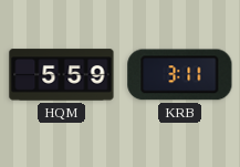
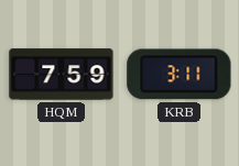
HQM: 5:59 -> 7:59 (62, 75)
